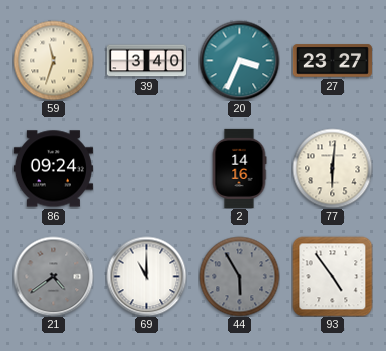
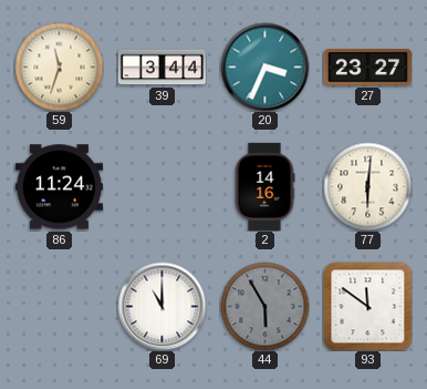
39: 3:40 -> 3:44 (162, 68)
86: 09:24 -> 11:24 (59, 187)
21: 4:39 -> none (53, 276)
93: 4:54 -> 11:51 (367, 306)
